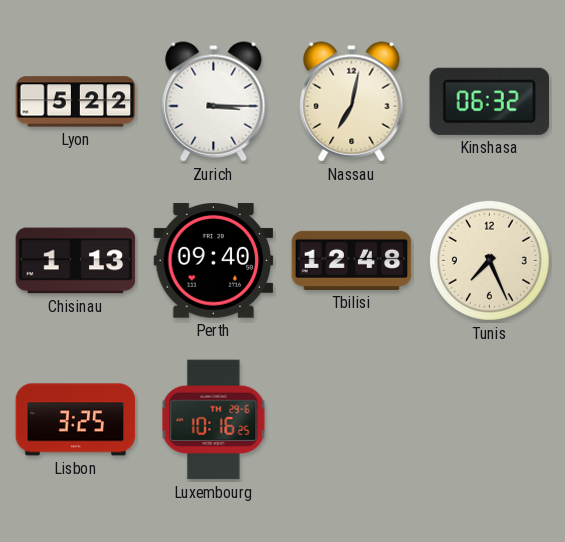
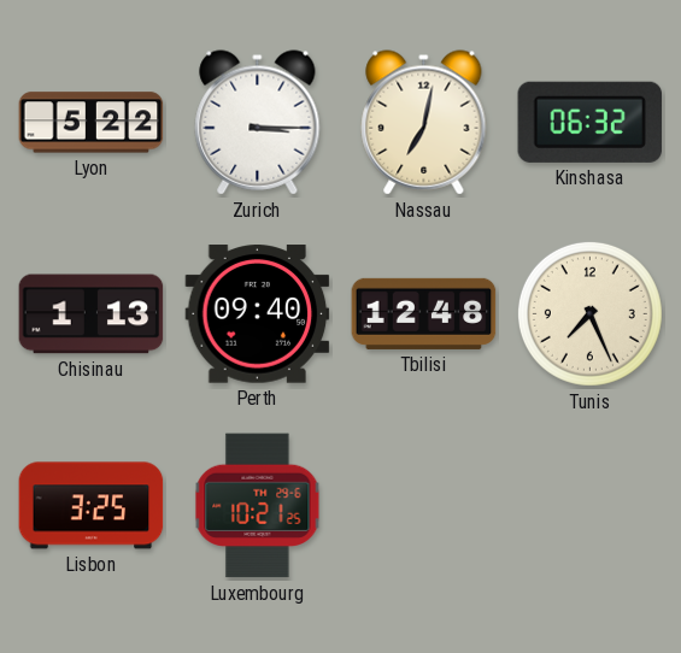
Luxembourg: 10:16 -> 10:21 (258, 506)
